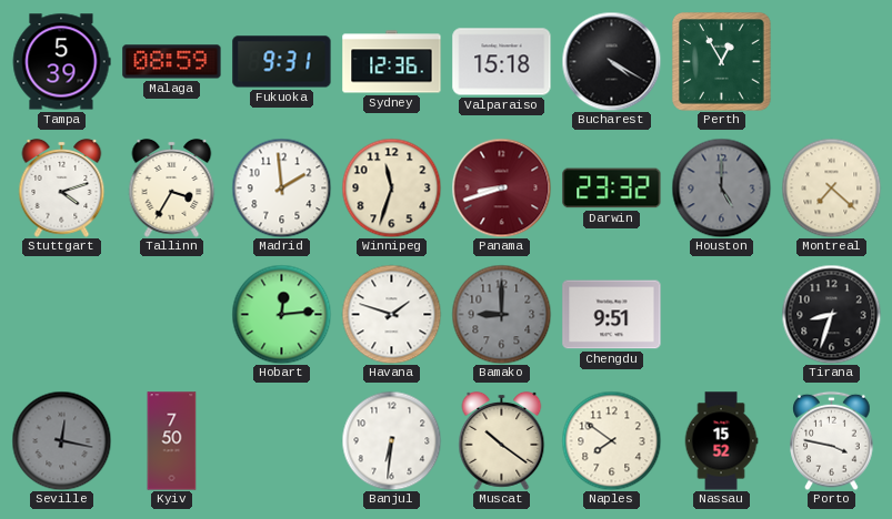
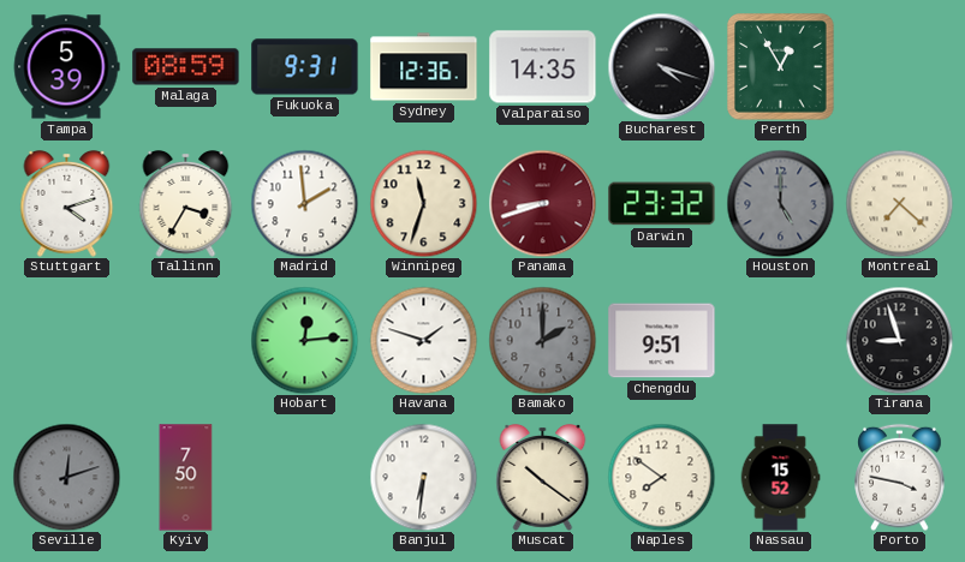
Valparaiso: 15:18 -> 14:35 (543, 67)
Bucharest: 4:20 -> 4:18 (661, 66)
Bamako: 9:00 -> 2:00 (542, 340)
Tirana: 8:33 -> 8:57 (899, 340)
Seville: 12:17 -> 12:12 (66, 477)
